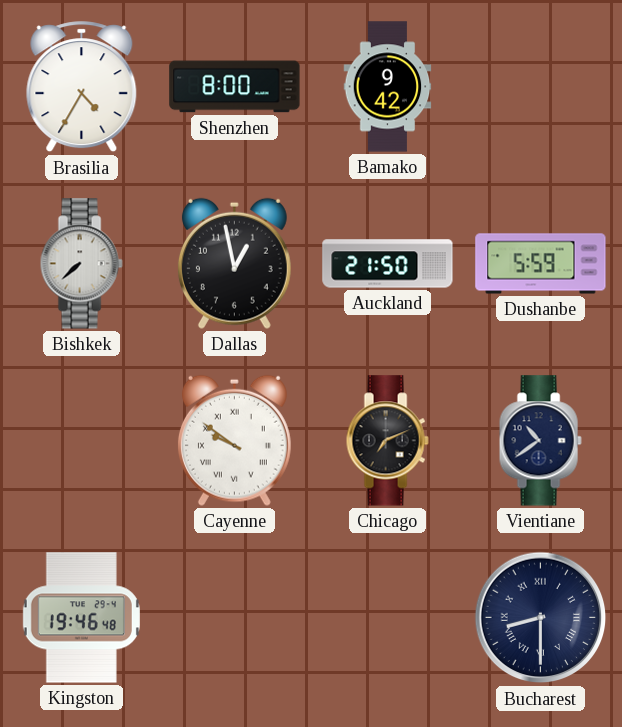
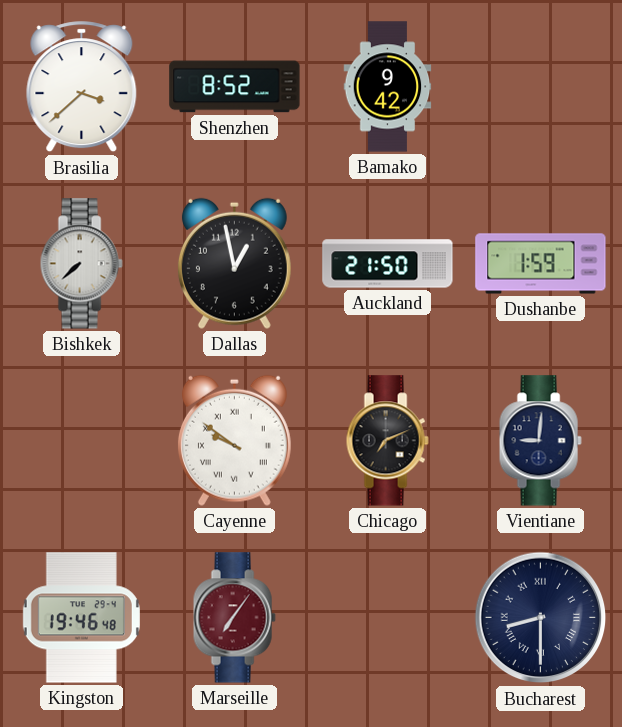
Brasilia: 4:35 -> 3:38 (82, 87)
Shenzhen: 8:00 -> 8:52 (235, 87)
Dushanbe: 5:59 -> 1:59 (541, 264)
Vientiane: 10:39 -> 9:01 (540, 441)
Marseille: none -> 7:06 (234, 618)
